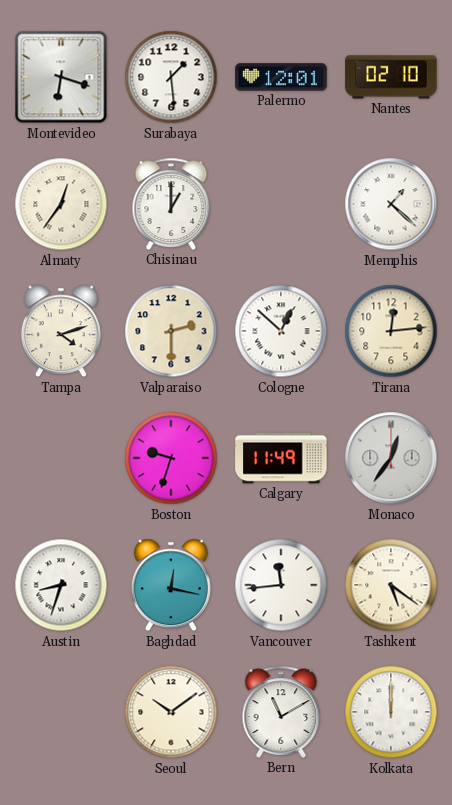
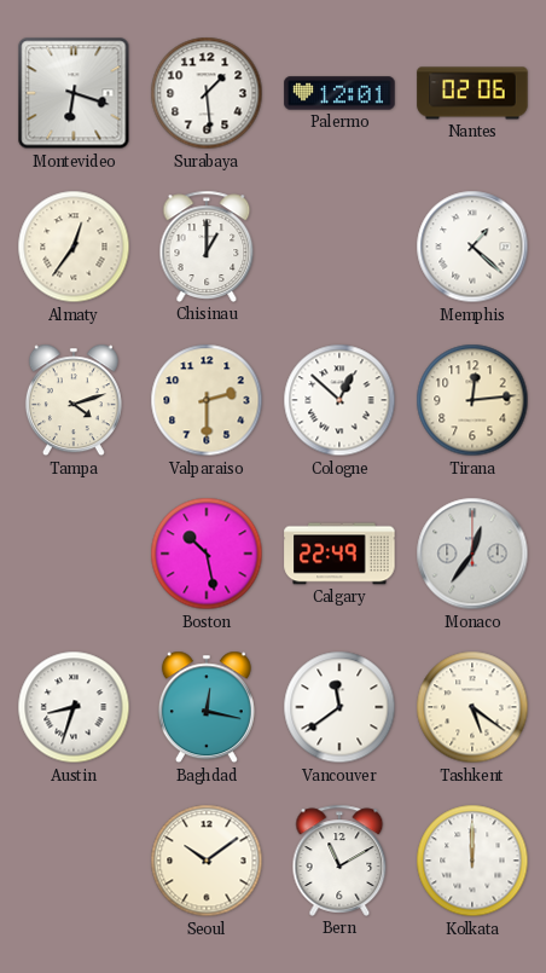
Nantes: 02:10 -> 02:06 (472, 93)
Boston: 9:33 -> 10:28 (207, 554)
Calgary: 11:49 -> 22:49 (339, 554)
Vancouver: 11:44 -> 11:39 (339, 707)
